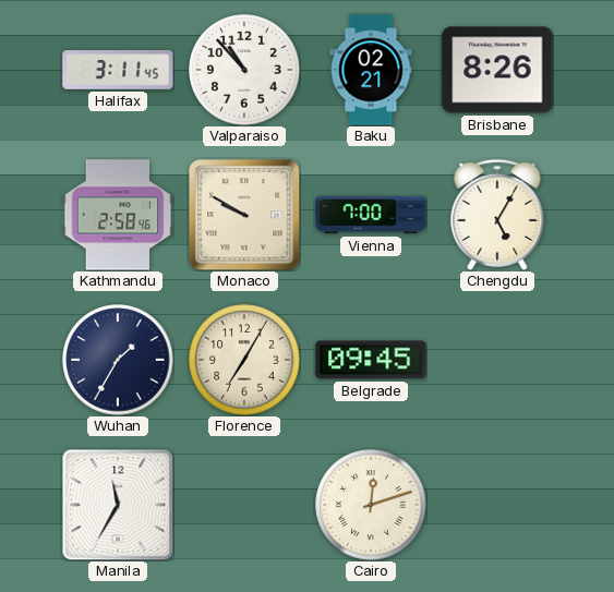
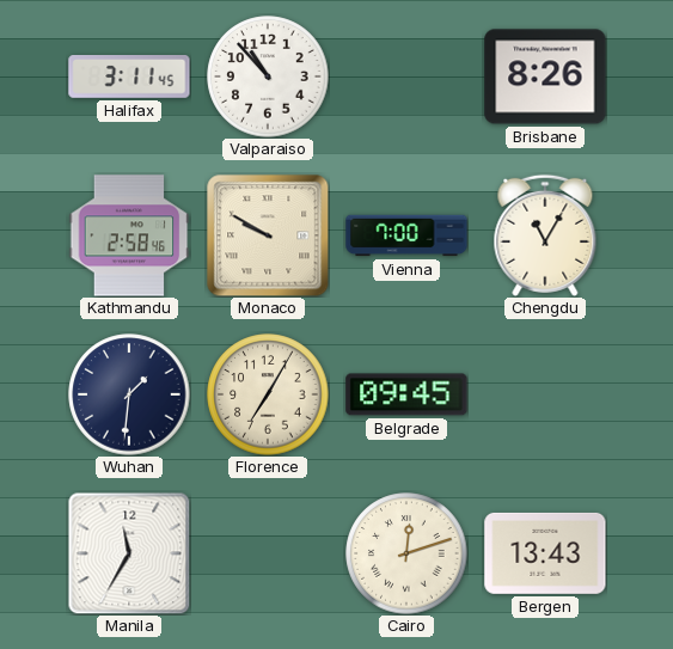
Baku: 02:21 -> none (371, 70)
Chengdu: 5:05 -> 11:05 (545, 235)
Wuhan: 1:35 -> 1:31 (129, 394)
Bergen: none -> 13:43 (545, 553)
